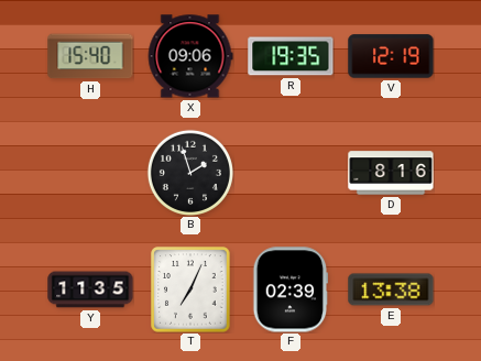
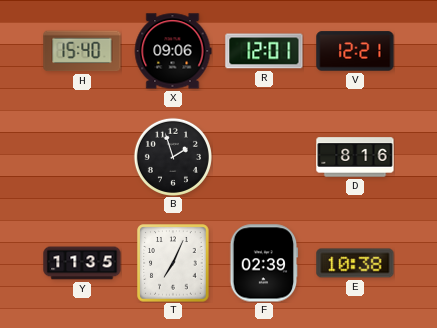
R: 19:35 -> 12:01 (264, 51)
V: 12:19 -> 12:21 (355, 51)
E: 13:38 -> 10:38 (355, 263)
